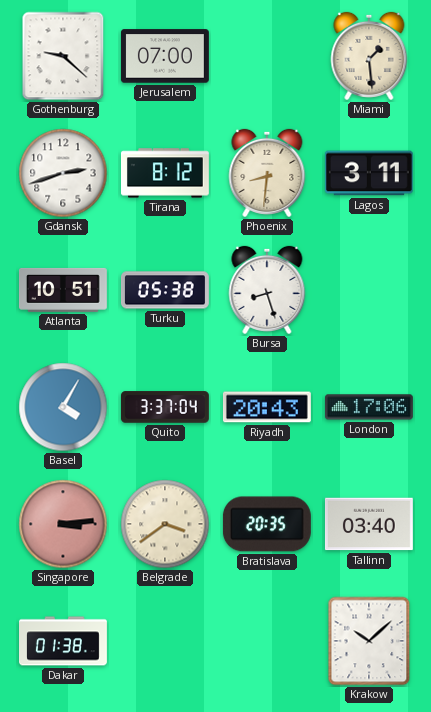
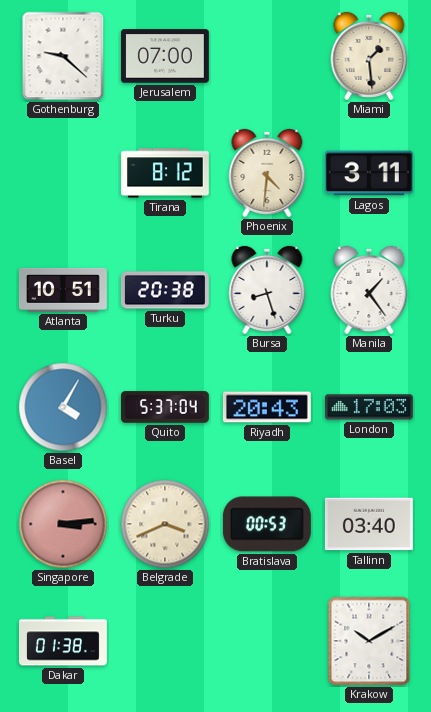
Gdansk: 2:42 -> none (63, 173)
Phoenix: 8:31 -> 4:31 (267, 173)
Turku: 05:38 -> 20:38 (165, 290)
Manila: none -> 1:24 (369, 290)
Quito: 3:37 -> 5:37 (165, 407)
London: 17:06 -> 17:03 (369, 407)
Belgrade: 3:39 -> 3:41 (165, 524)
Bratislava: 20:35 -> 00:53 (267, 524)
Krakow: 10:08 -> 10:10 (369, 641)
